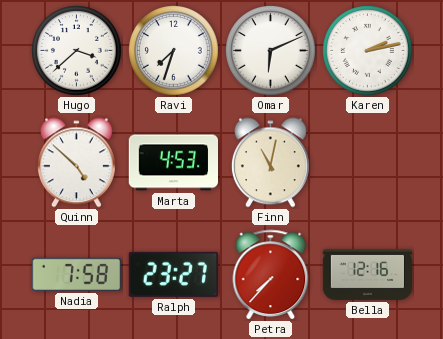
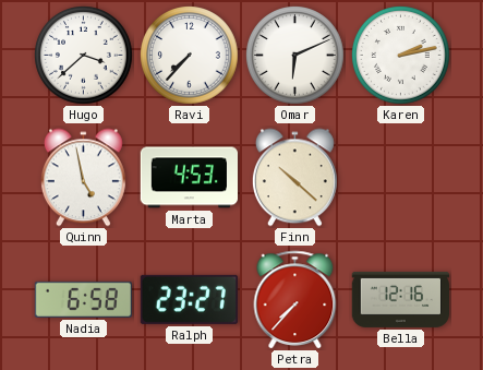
Ravi: 7:33 -> 7:37 (190, 56)
Quinn: 4:52 -> 4:58 (83, 178)
Finn: 11:02 -> 10:22 (294, 178)
Nadia: 7:58 -> 6:58 (83, 299)
